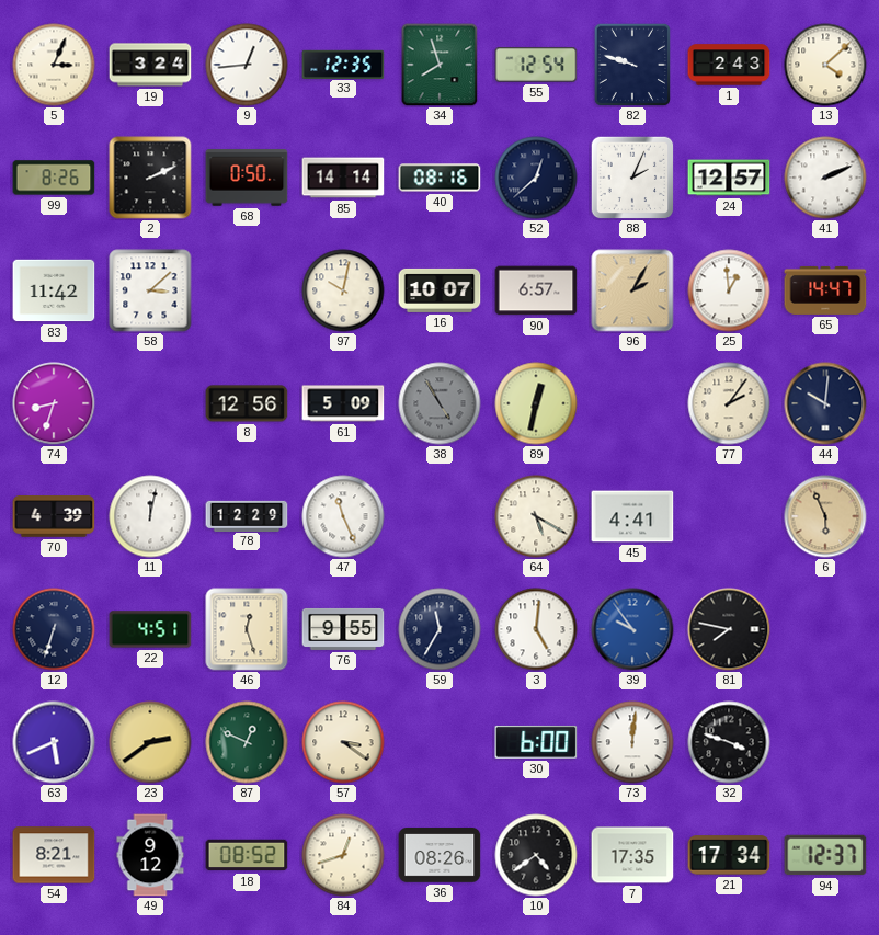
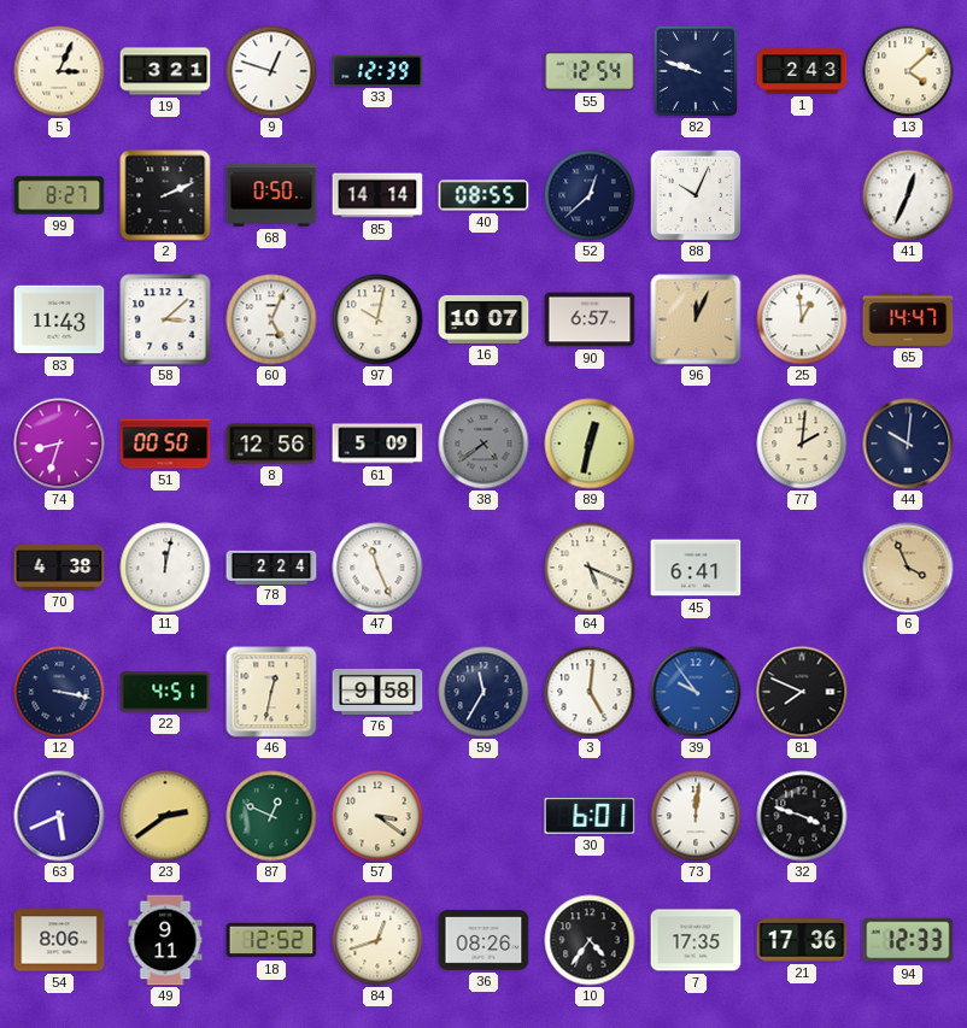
19: 3:24 -> 3:21 (165, 71)
9: 12:44 -> 12:48 (271, 71)
33: 12:35 -> 12:39 (377, 70)
34: 7:57 -> none (439, 65)
99: 8:26 -> 8:27 (59, 195)
40: 08:16 -> 08:55 (483, 195)
88: 2:04 -> 10:04 (696, 195)
24: 12:57 -> none (729, 178)
41: 2:11 -> 12:34 (908, 195)
83: 11:42 -> 11:43 (59, 319)
60: none -> 5:04 (271, 319)
96: 2:05 -> 12:04 (696, 319)
51: none -> 00:50 (165, 443)
38: 4:55 -> 4:39 (483, 443)
77: 2:06 -> 2:01 (802, 443)
70: 4:39 -> 4:38 (59, 568)
78: 12:29 -> 2:24 (271, 566)
64: 5:20 -> 5:19 (590, 568)
45: 4:41 -> 6:41 (696, 568)
6: 5:56 -> 3:56 (908, 568)
12: 6:33 -> 3:17 (59, 692)
46: 12:27 -> 12:32 (271, 692)
76: 9:55 -> 9:58 (377, 692)
81: 7:47 -> 7:49 (802, 692)
30: 6:00 -> 6:01 (590, 816)
54: 8:21 -> 8:06 (59, 940)
49: 9:12 -> 9:11 (165, 940)
18: 08:52 -> 12:52 (271, 940)
10: 4:39 -> 4:36 (590, 940)
21: 17:34 -> 17:36 (802, 940)
94: 12:37 -> 12:33 (908, 940)
